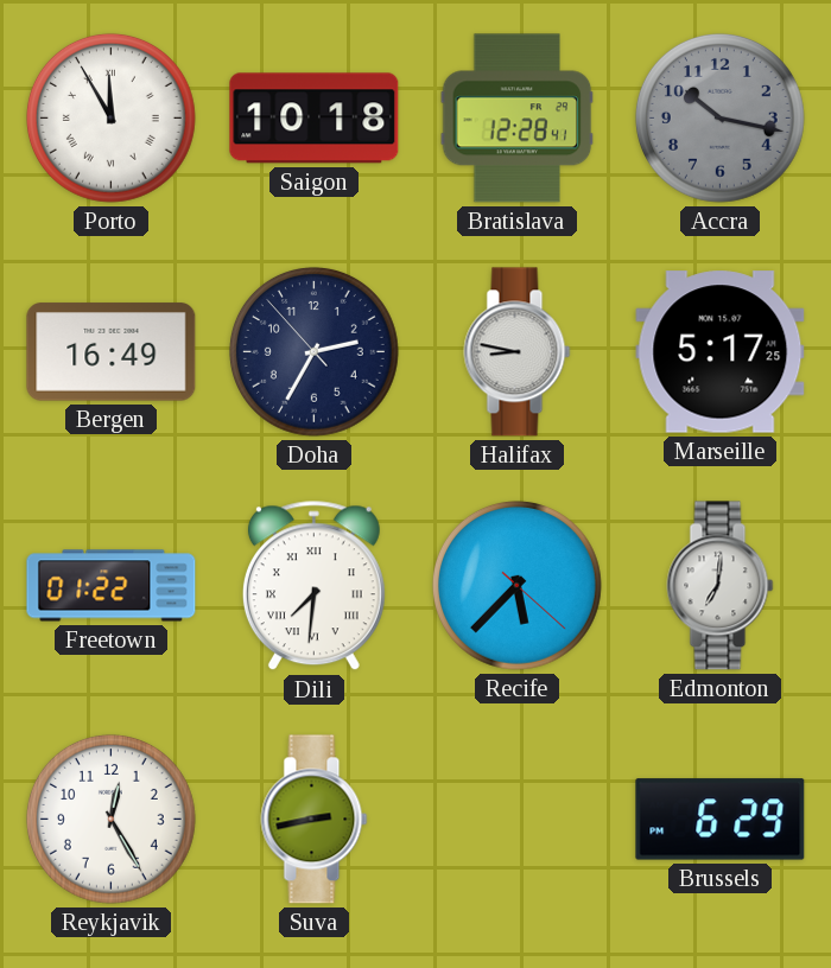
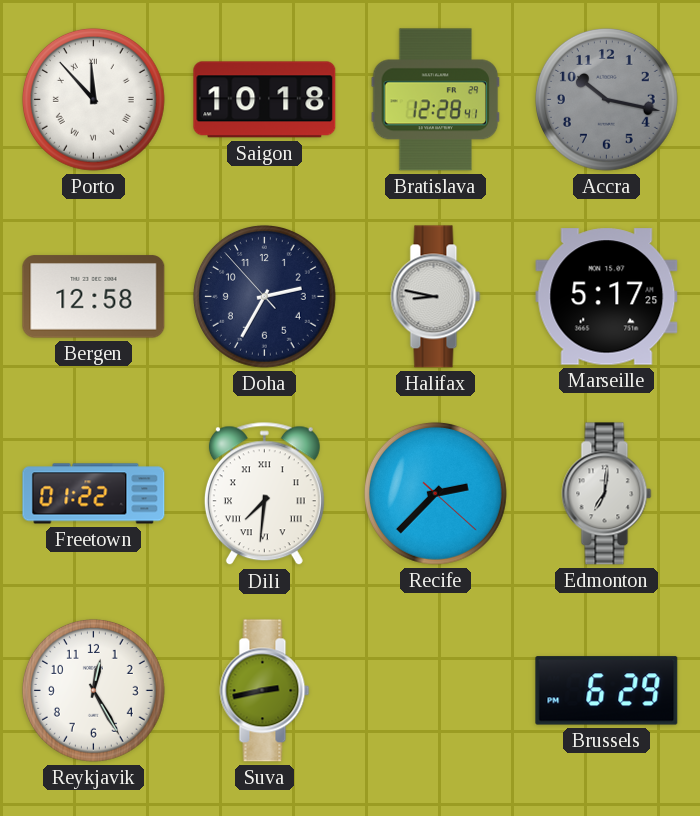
Porto: 11:55 -> 11:53 (93, 99)
Bergen: 16:49 -> 12:58 (94, 297)
Recife: 5:37 -> 2:37 (435, 493)
